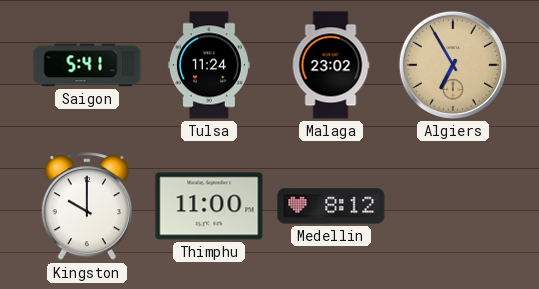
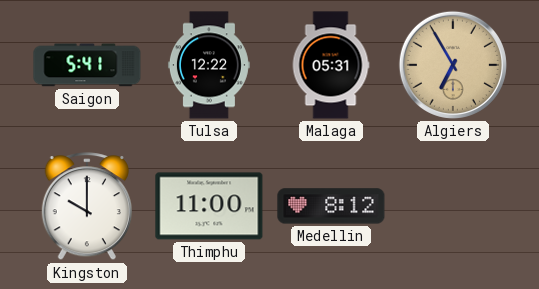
Tulsa: 11:24 -> 12:22 (209, 65)
Malaga: 23:02 -> 05:31 (331, 65)
